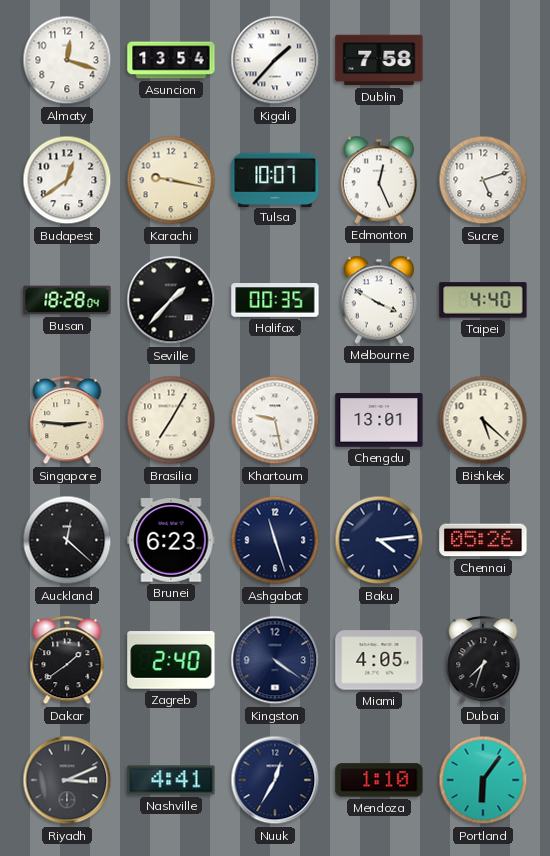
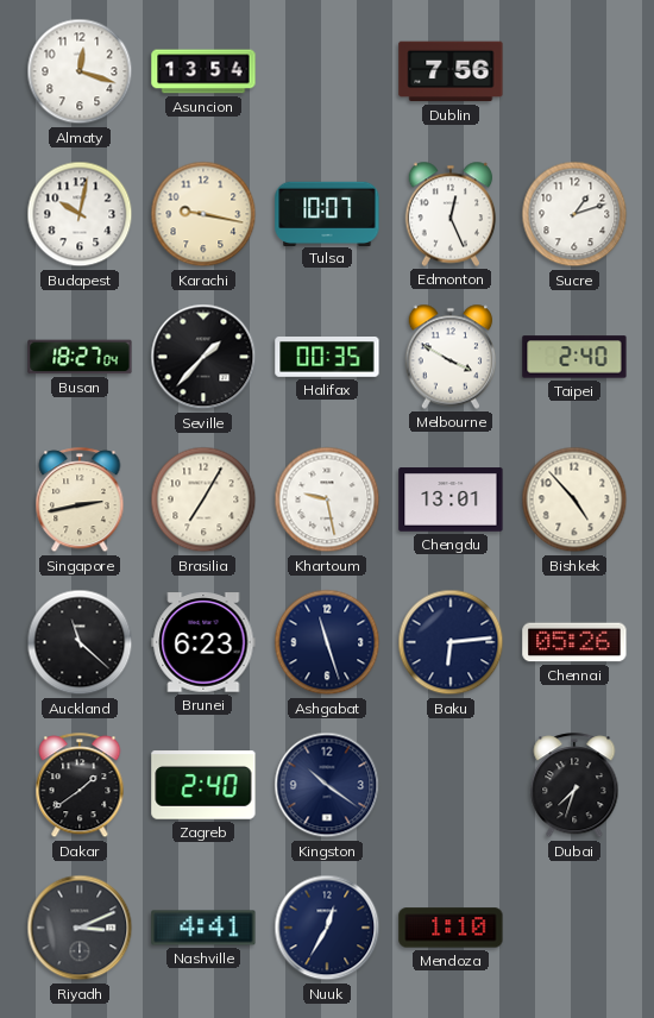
Kigali: 1:37 -> none (275, 60)
Dublin: 7:58 -> 7:56 (451, 71)
Budapest: 12:39 -> 10:02 (80, 214)
Sucre: 5:12 -> 1:12 (574, 214)
Busan: 18:28 -> 18:27 (80, 357)
Taipei: 4:40 -> 2:40 (574, 357)
Singapore: 2:46 -> 2:43 (80, 501)
Bishkek: 5:22 -> 4:53 (574, 499)
Auckland: 12:22 -> 11:22 (80, 642)
Baku: 4:14 -> 6:14 (451, 642)
Kingston: 4:21 -> 10:21 (327, 785)
Miami: 4:05 -> none (379, 660)
Portland: 6:06 -> none (483, 780)
